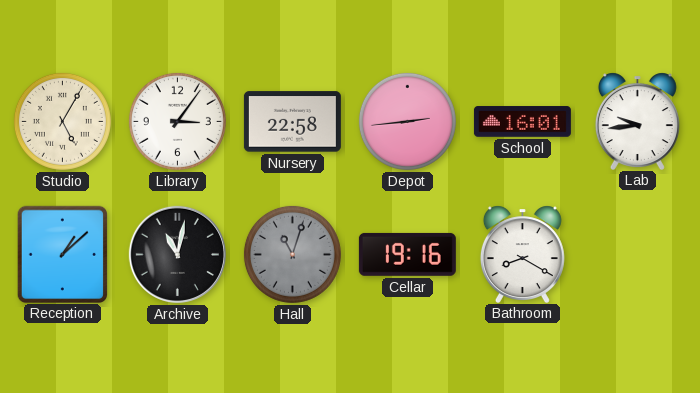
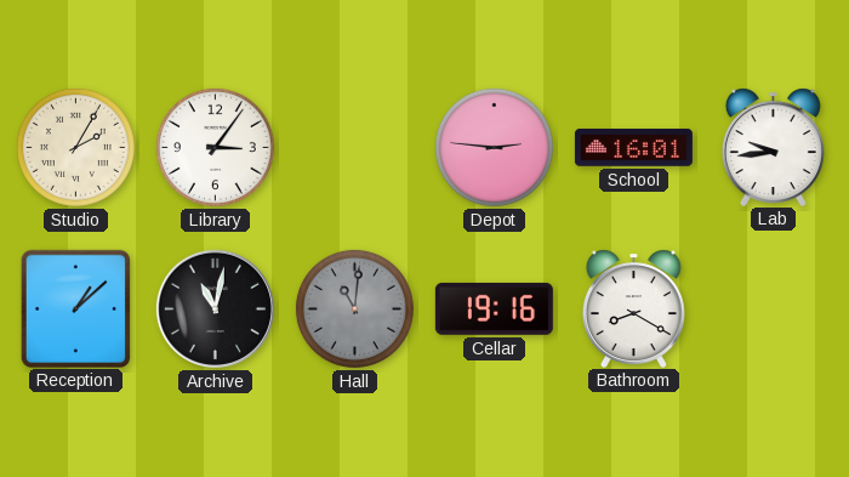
Studio: 5:05 -> 2:05 (75, 147)
Nursery: 22:58 -> none (292, 122)
Depot: 2:44 -> 2:46 (494, 147)
Hall: 11:03 -> 11:01 (354, 308)
